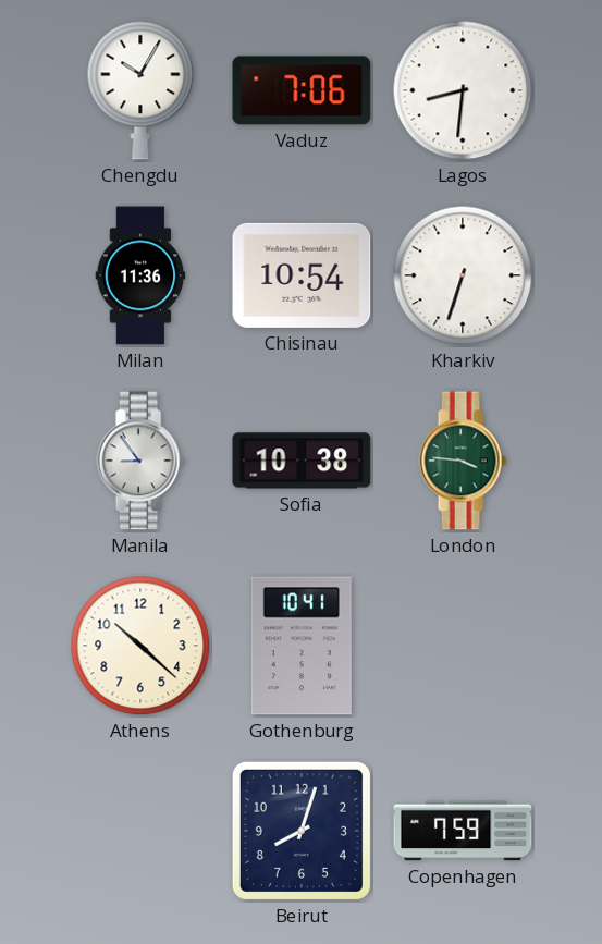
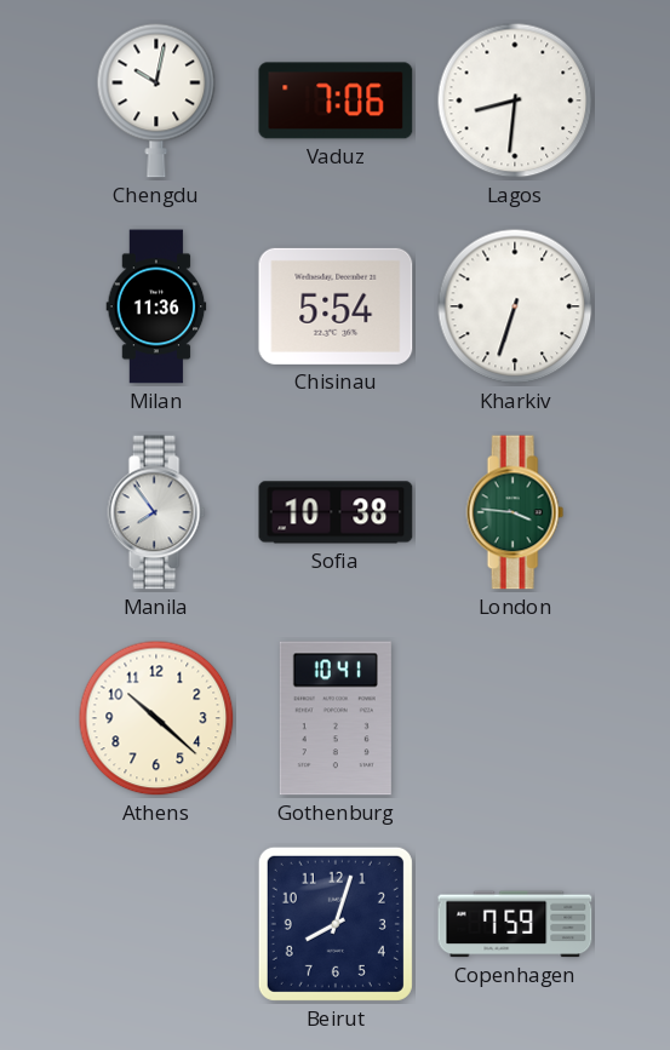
Chengdu: 10:05 -> 10:02 (156, 101)
Chisinau: 10:54 -> 5:54 (336, 306)
Manila: 8:54 -> 7:54 (156, 512)
